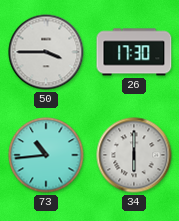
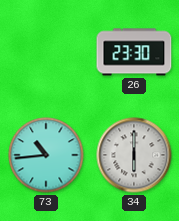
50: 3:45 -> none (46, 52)
26: 17:30 -> 23:30 (134, 52)
